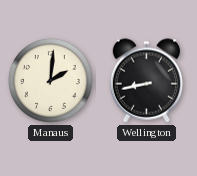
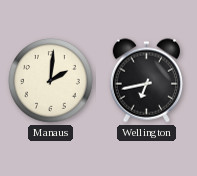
Wellington: 8:43 -> 6:43 (147, 81)
